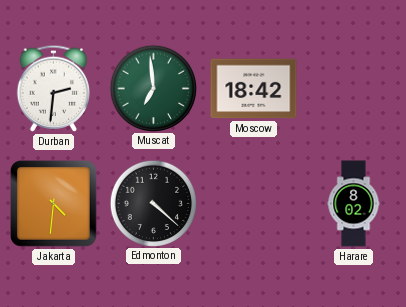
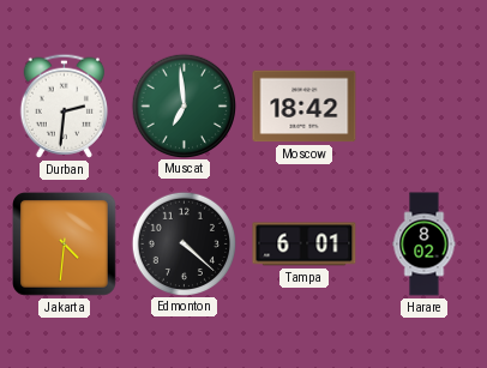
Tampa: none -> 6:01 (305, 245)
